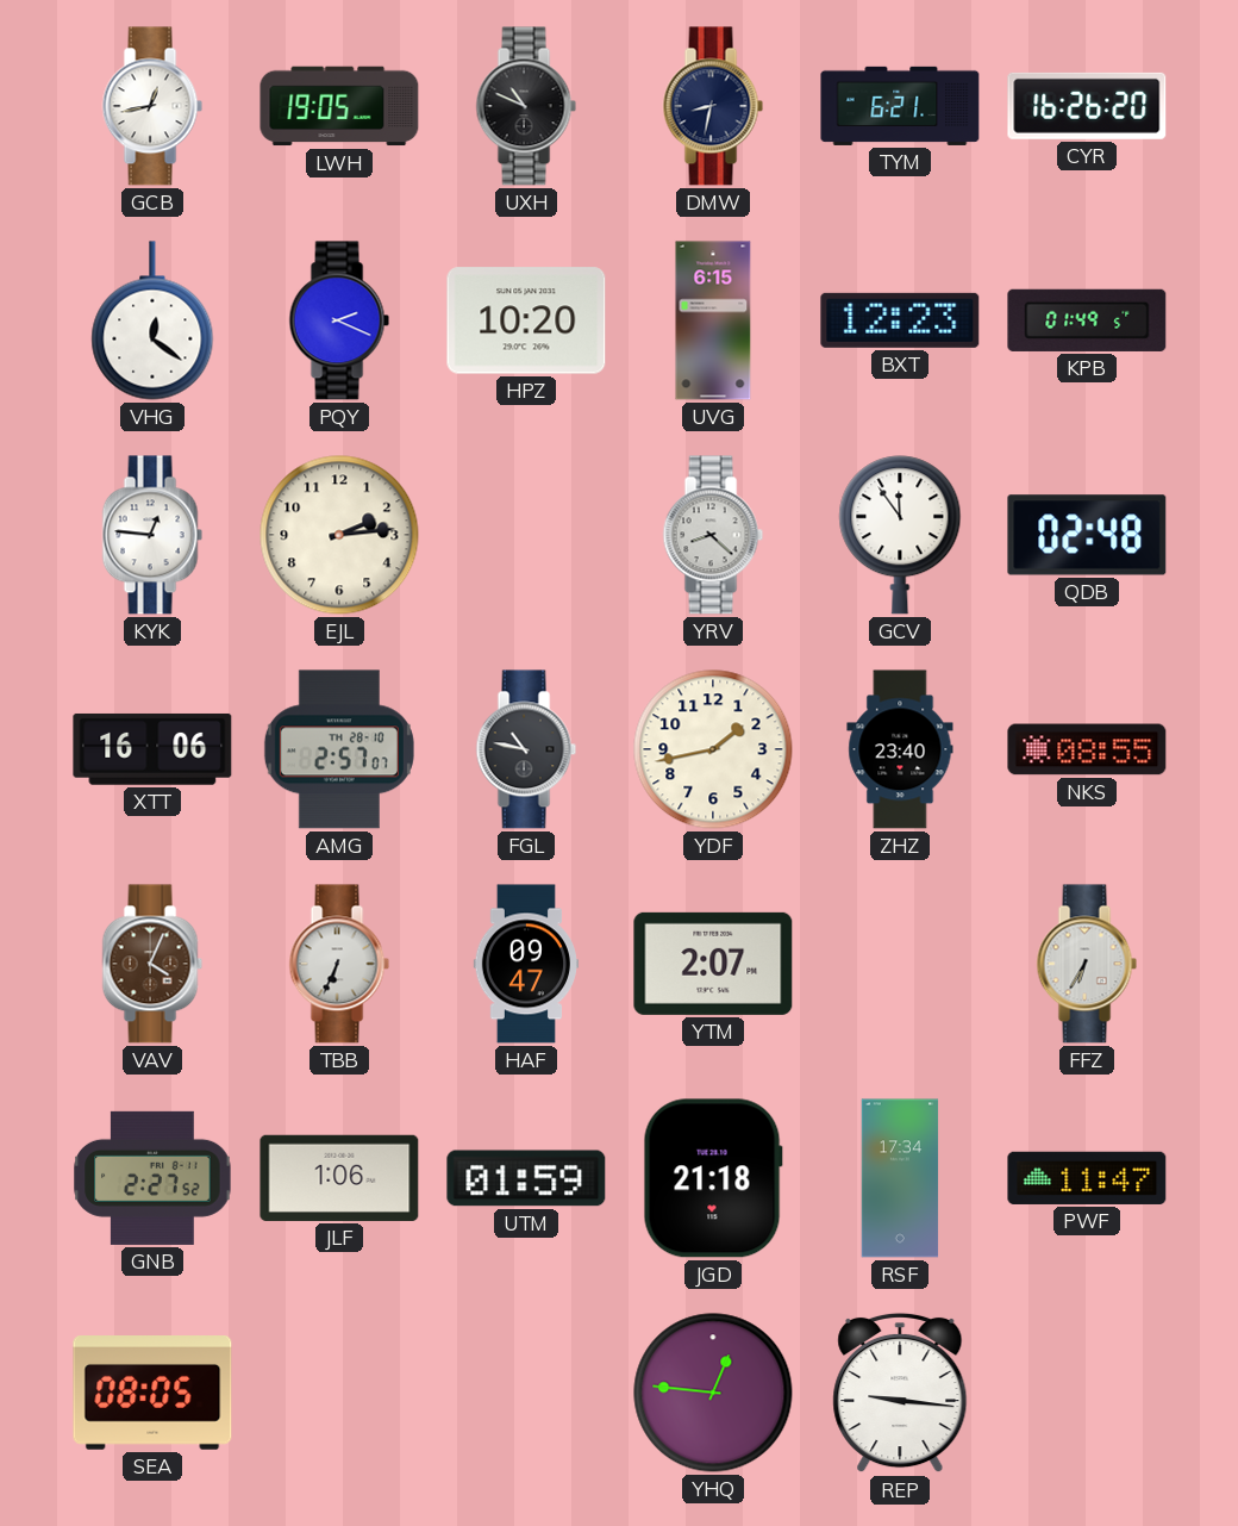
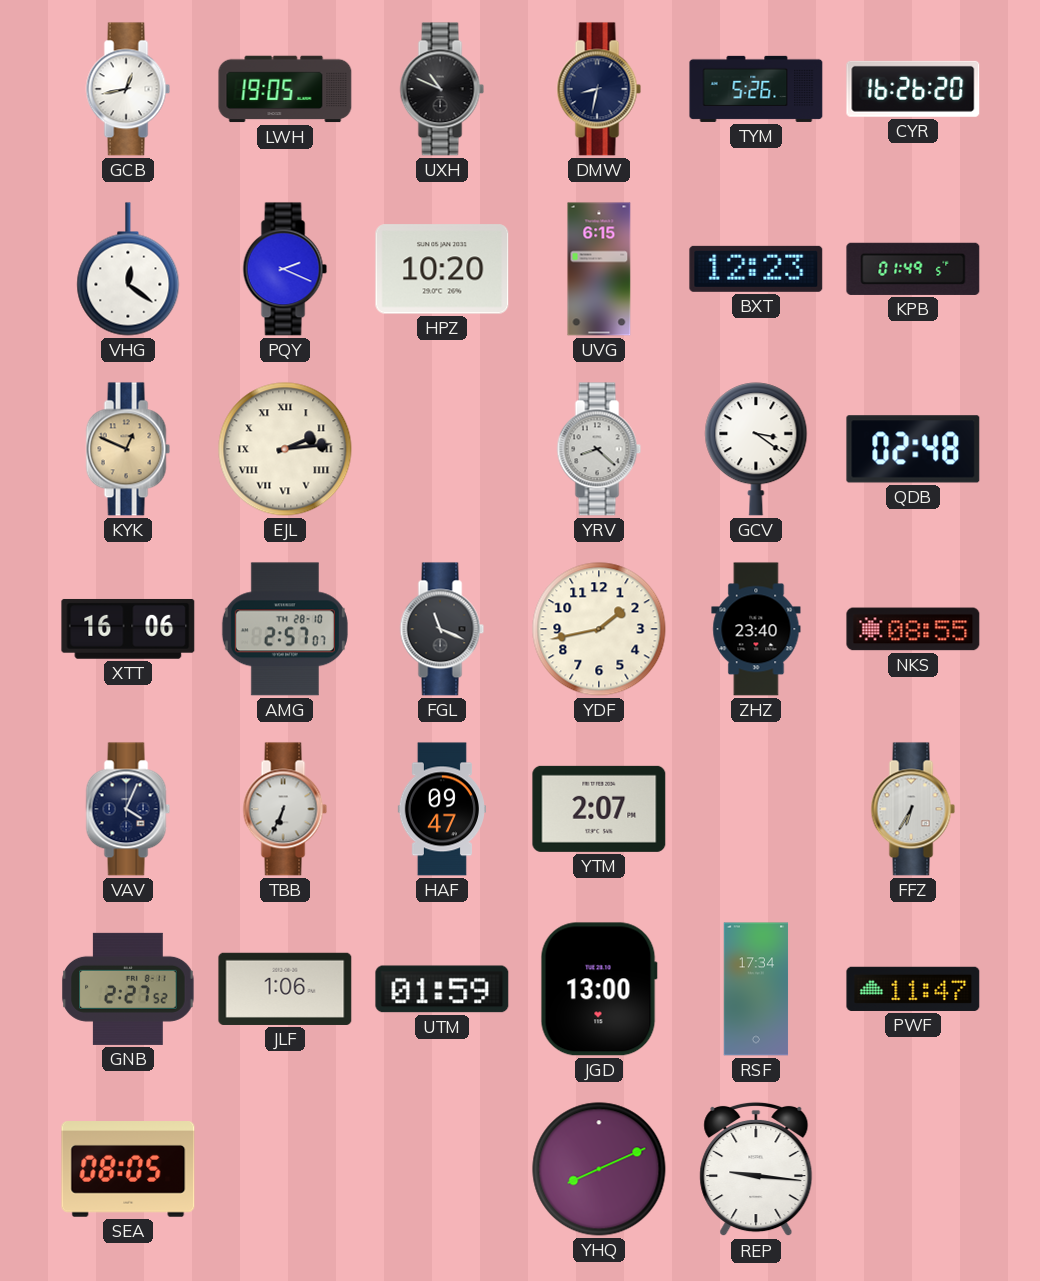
TYM: 6:21 -> 5:26 (756, 89)
KYK: 12:46 -> 12:49 (128, 449)
KYK dial: white -> champagne (128, 449)
EJL numerals: Arabic -> Roman (285, 449)
GCV: 11:54 -> 3:21 (756, 449)
FGL: 10:47 -> 11:19 (442, 629)
VAV dial: brown -> navy (128, 809)
JGD: 21:18 -> 13:00 (599, 989)
YHQ: 12:46 -> 8:11 (599, 1169)
